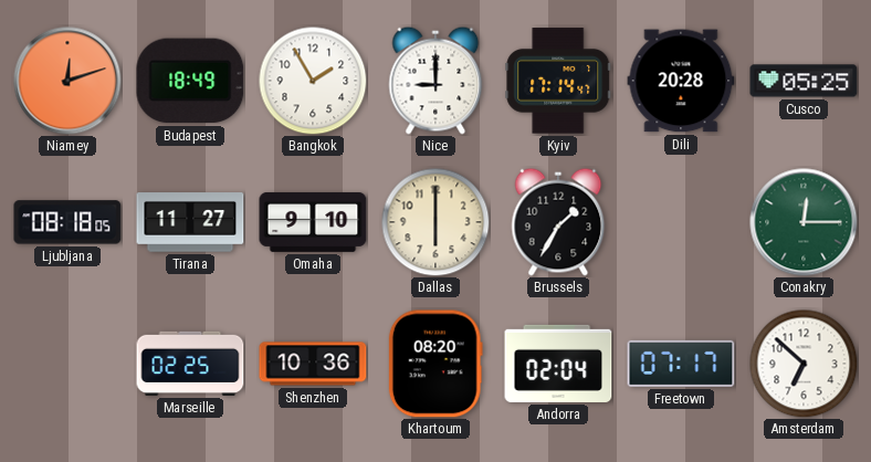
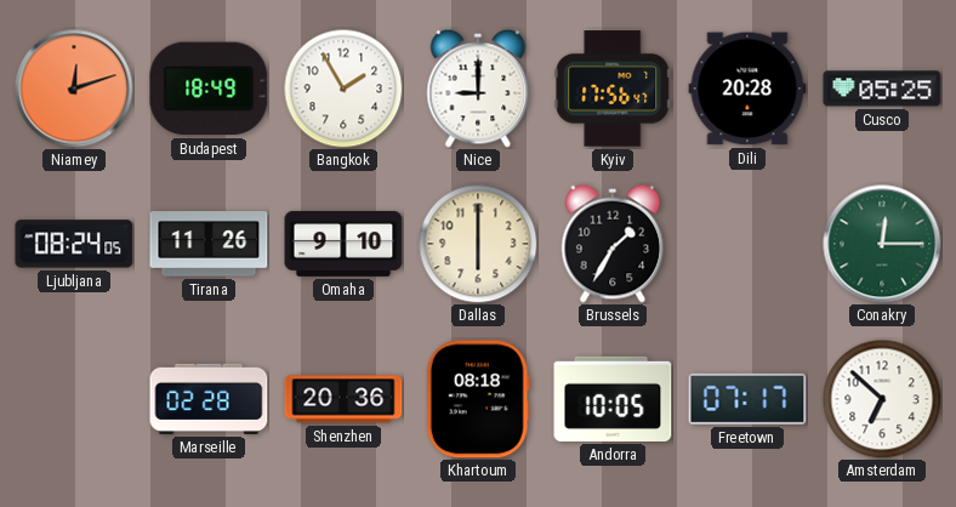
Kyiv: 17:14 -> 17:56 (613, 89)
Ljubljana: 08:18 -> 08:24 (74, 244)
Tirana: 11:27 -> 11:26 (209, 244)
Marseille: 02:25 -> 02:28 (209, 399)
Shenzhen: 10:36 -> 20:36 (343, 399)
Khartoum: 08:20 -> 08:18 (478, 399)
Andorra: 02:04 -> 10:05 (613, 399)
